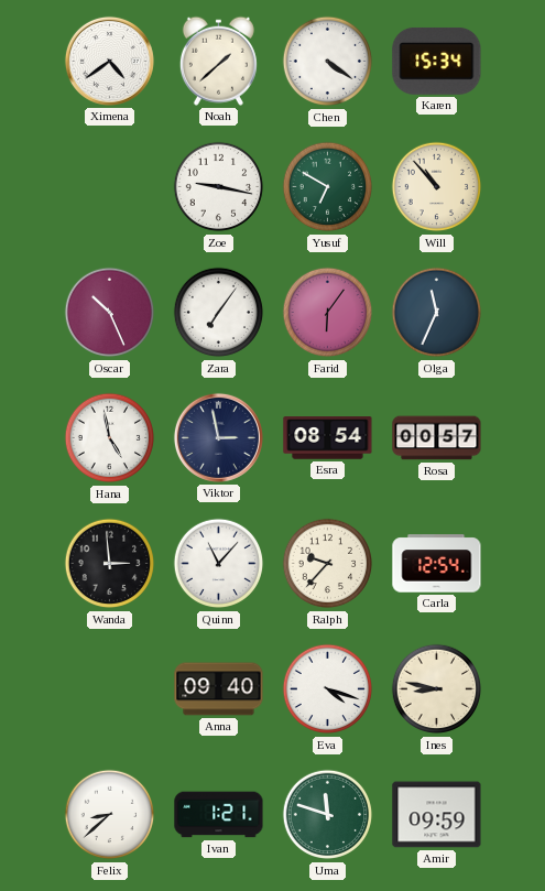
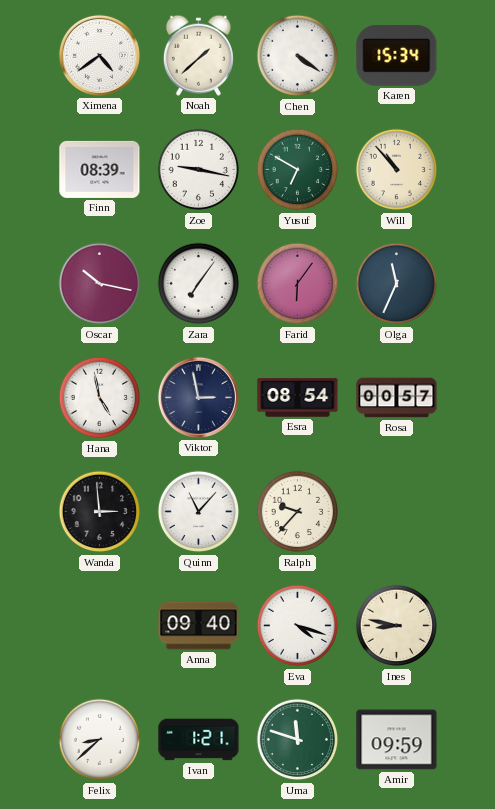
Finn: none -> 08:39 (100, 169)
Oscar: 10:26 -> 10:17 (100, 284)
Carla: 12:54 -> none (437, 564)
